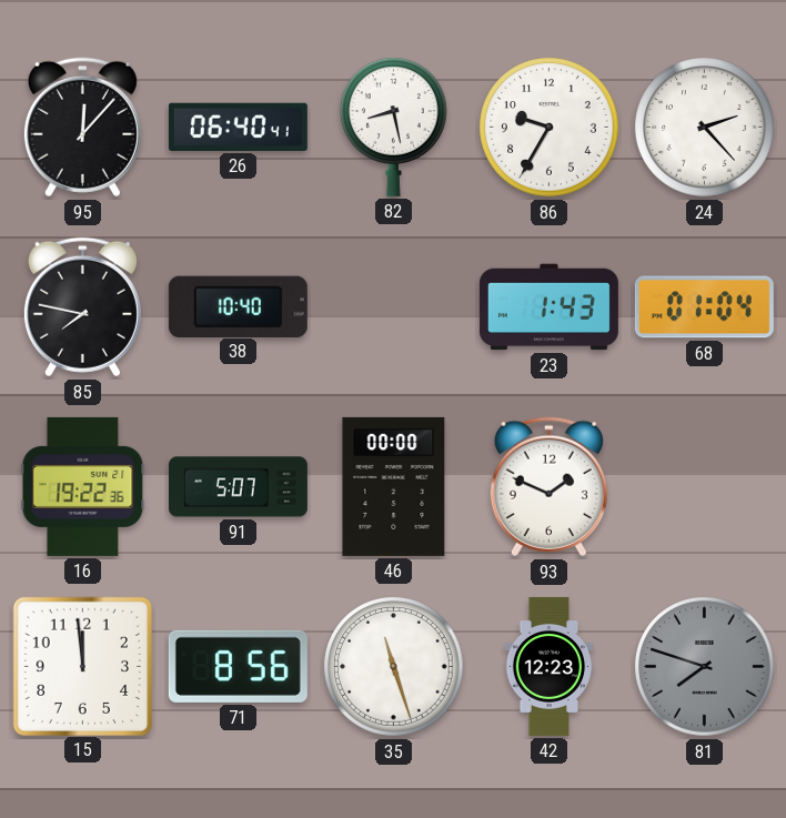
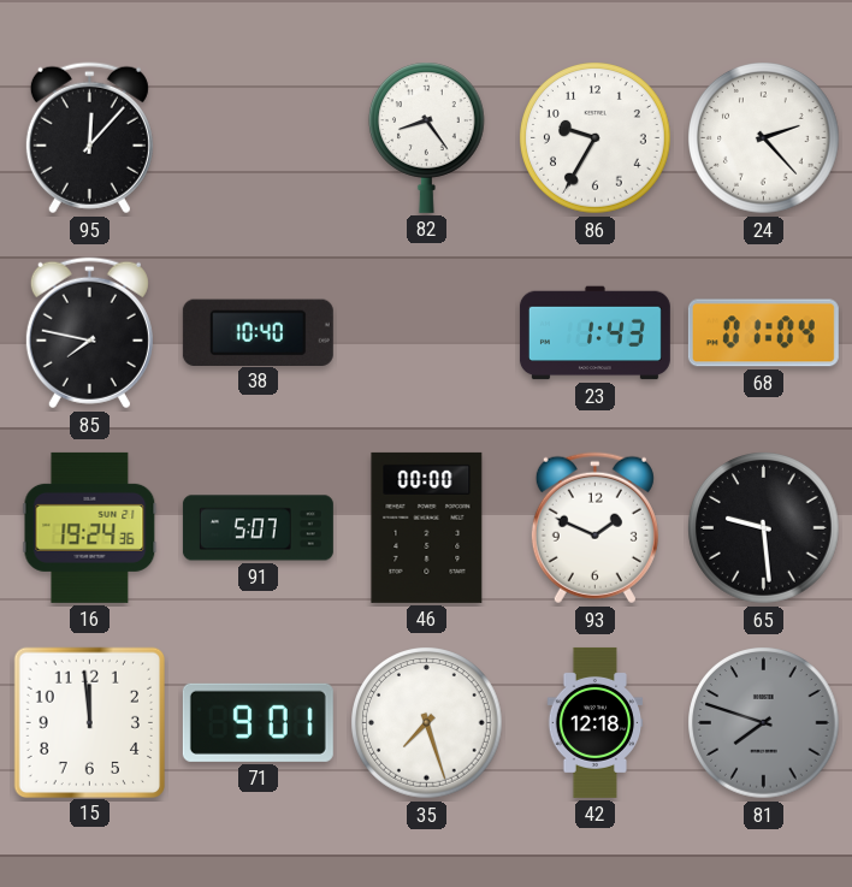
26: 06:40 -> none (238, 127)
82: 8:28 -> 8:24 (426, 137)
16: 19:22 -> 19:24 (90, 527)
65: none -> 9:29 (764, 528)
71: 8:56 -> 9:01 (258, 722)
35: 11:27 -> 7:27 (427, 723)
42: 12:23 -> 12:18 (596, 722)
